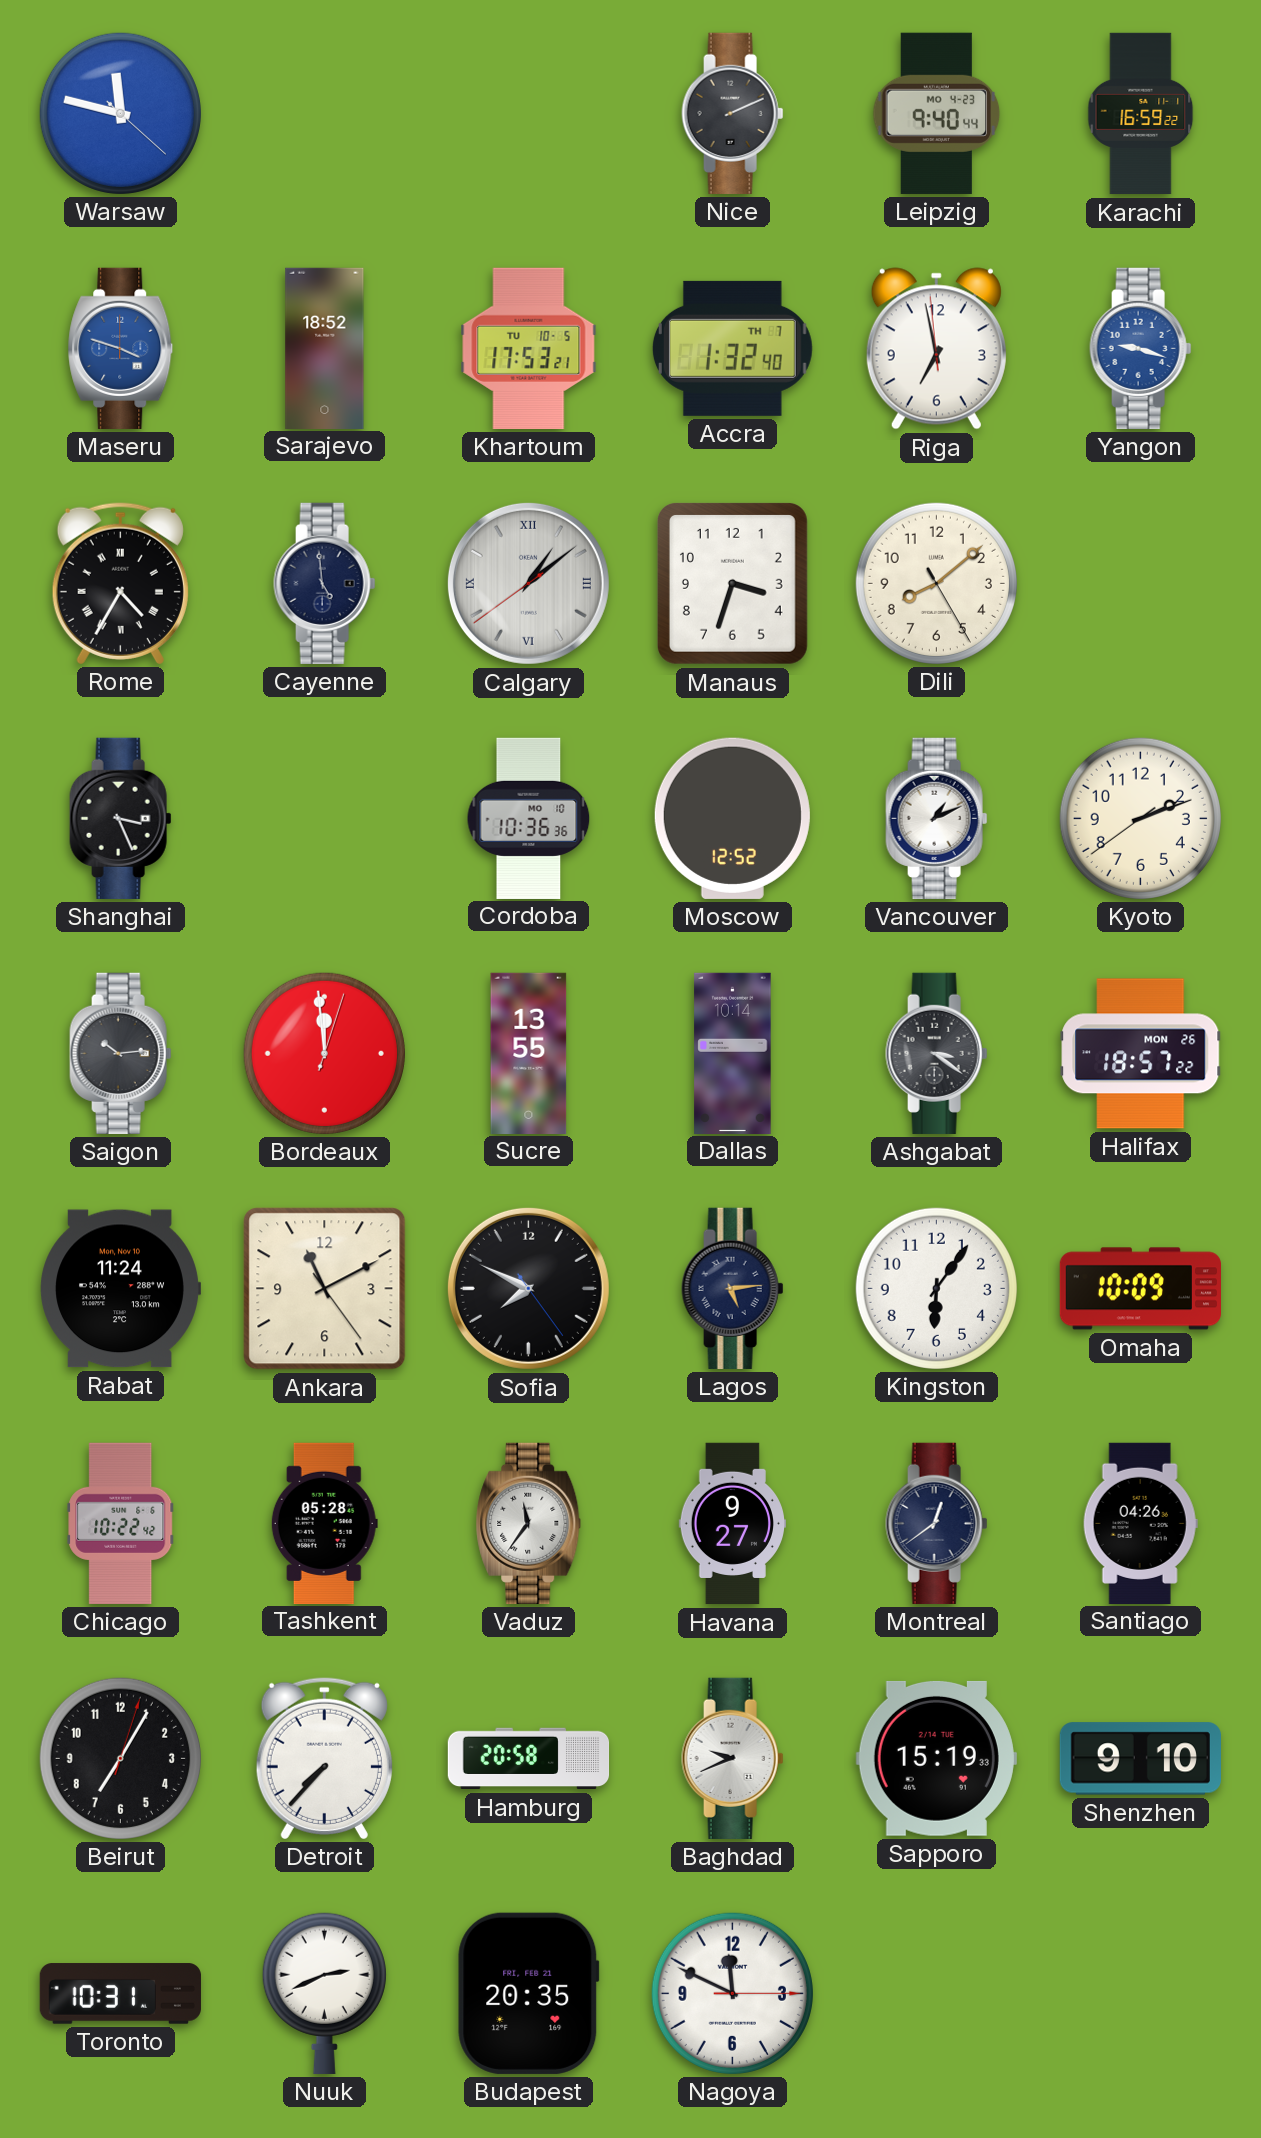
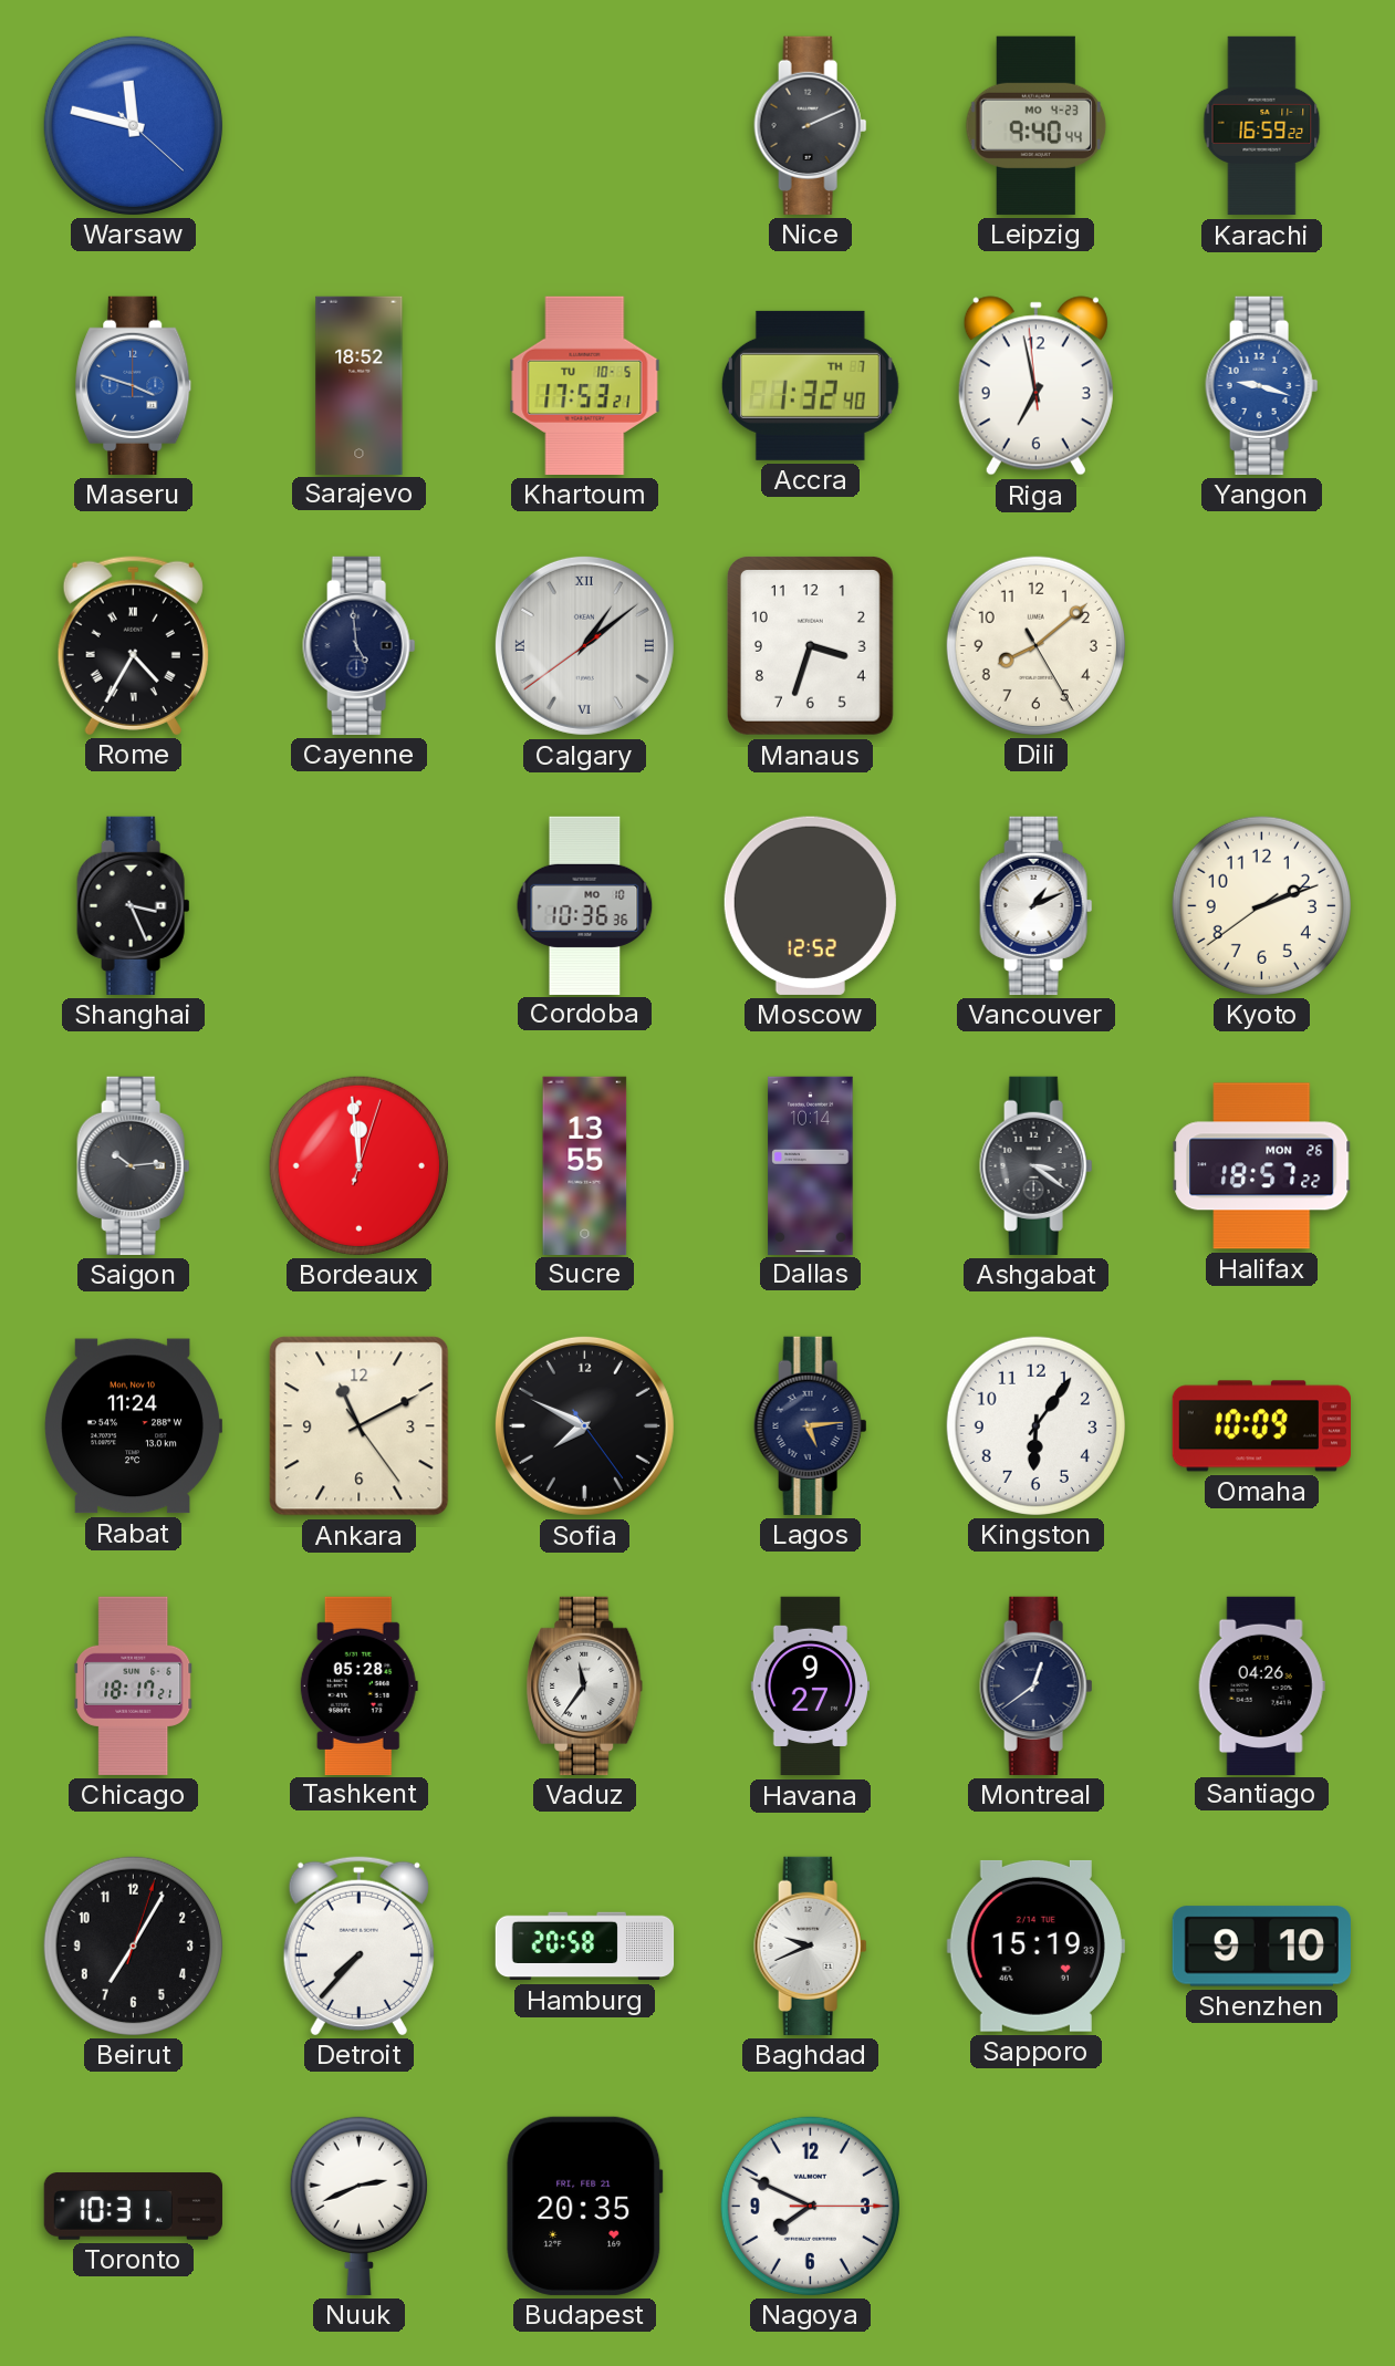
Chicago: 10:22 -> 18:17 (134, 1685)
Nagoya: 11:49 -> 7:49 (810, 2206)
